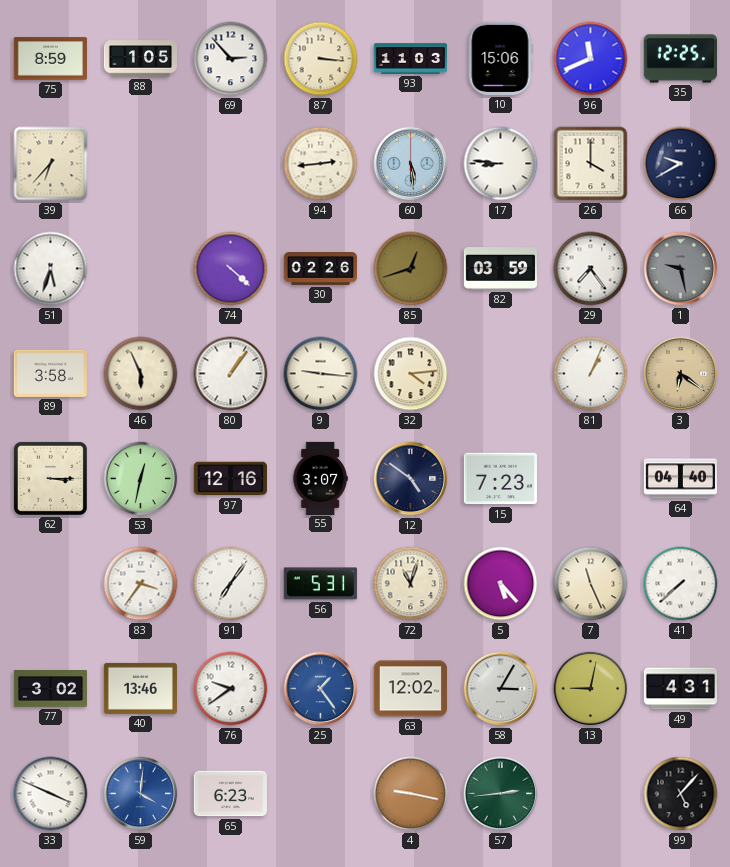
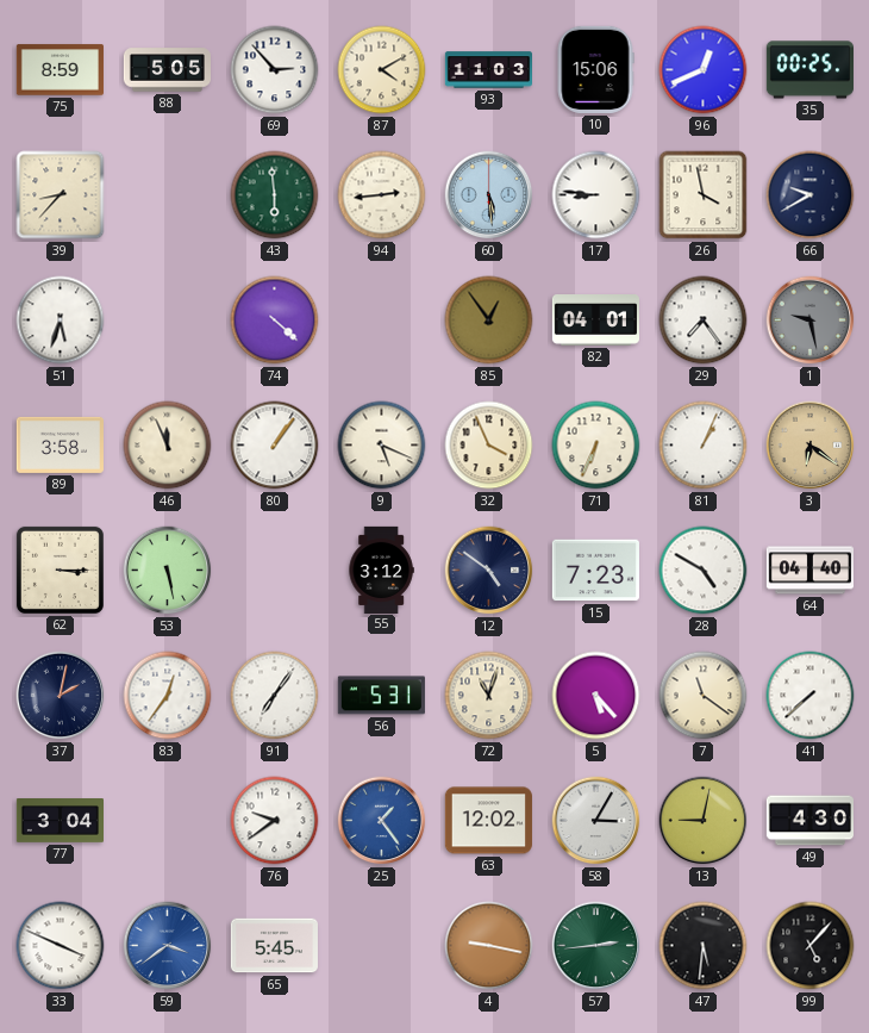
88: 1:05 -> 5:05 (167, 70)
87: 3:16 -> 4:10 (382, 70)
96: 11:41 -> 12:41 (704, 70)
35: 12:25 -> 00:25 (809, 70)
39: 6:37 -> 8:37 (61, 195)
43: none -> 5:59 (275, 195)
26: 4:00 -> 3:58 (704, 195)
30: 02:26 -> none (320, 269)
85: 12:42 -> 12:54 (489, 321)
82: 03:59 -> 04:01 (595, 321)
46: 5:56 -> 11:56 (168, 446)
9: 9:16 -> 5:19 (382, 446)
32: 4:14 -> 3:56 (489, 446)
71: none -> 6:34 (596, 446)
53: 12:32 -> 5:28 (168, 571)
97: 12:16 -> none (230, 479)
55: 3:07 -> 3:12 (381, 570)
28: none -> 4:50 (704, 571)
37: none -> 2:02 (61, 696)
83: 3:36 -> 12:36 (168, 696)
7: 11:26 -> 11:21 (704, 696)
77: 3:02 -> 3:04 (60, 821)
40: 13:46 -> none (140, 688)
49: 4:31 -> 4:30 (809, 821)
59: 4:01 -> 3:39 (168, 946)
65: 6:23 -> 5:45 (274, 946)
47: none -> 5:31 (704, 946)
